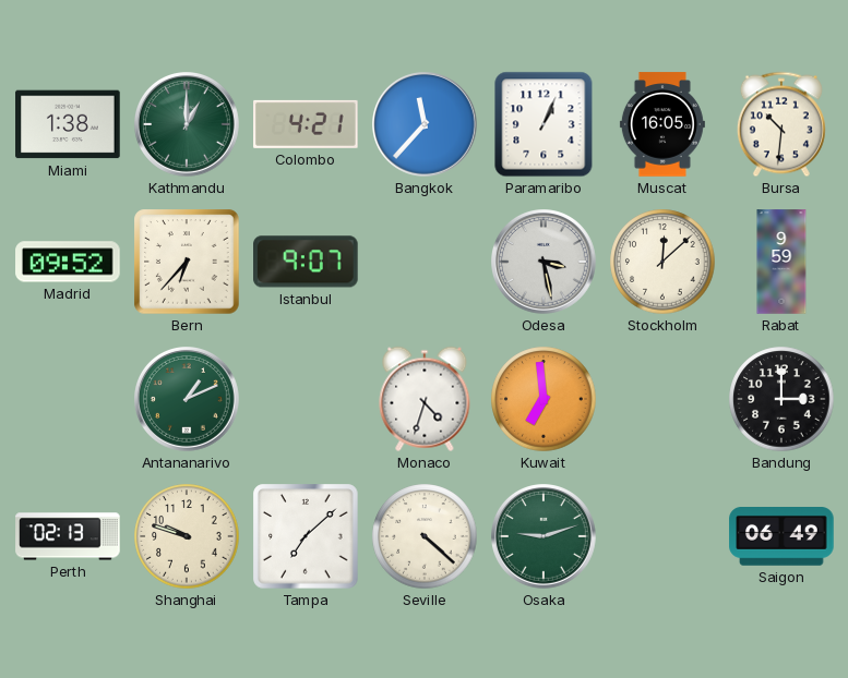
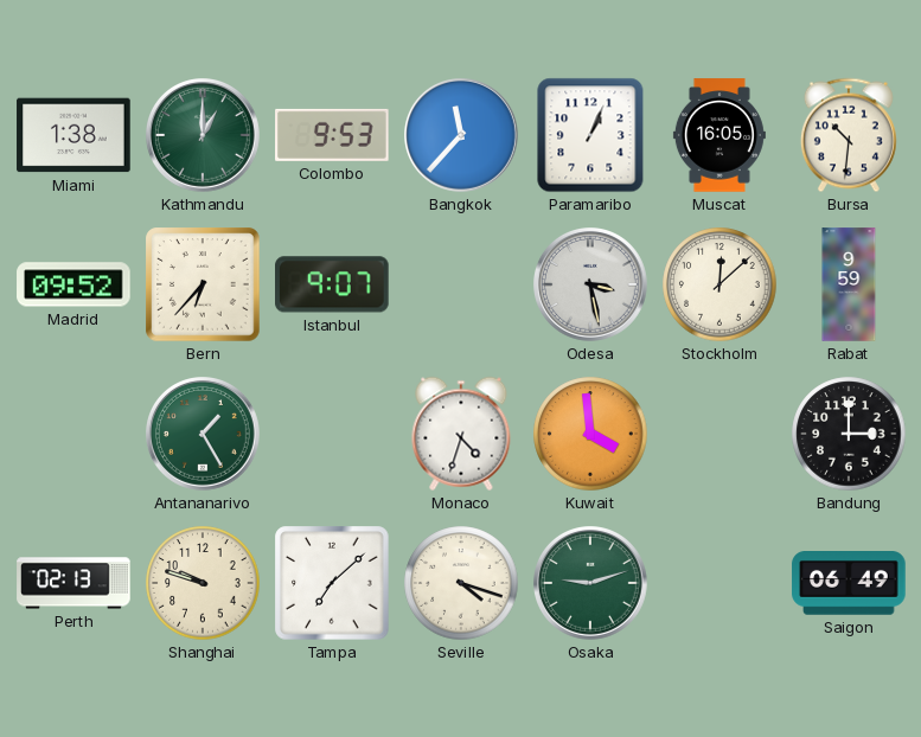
Colombo: 4:21 -> 9:53 (332, 135)
Antananarivo: 1:11 -> 1:25 (204, 435)
Kuwait: 6:59 -> 3:59 (590, 434)
Seville: 4:22 -> 4:18 (461, 583)
